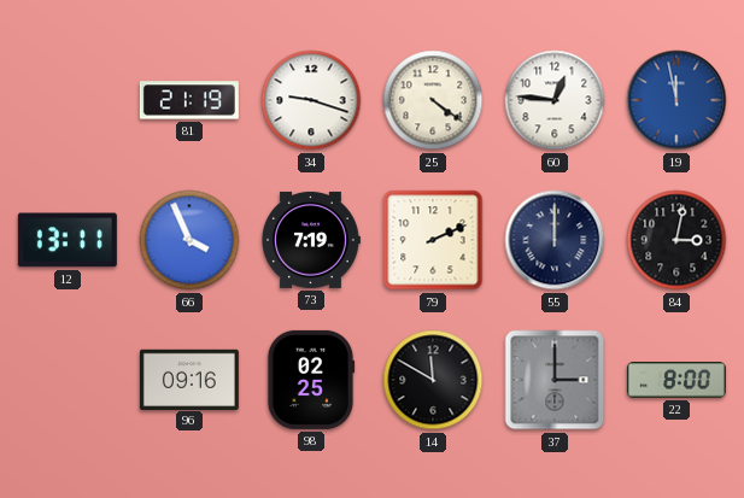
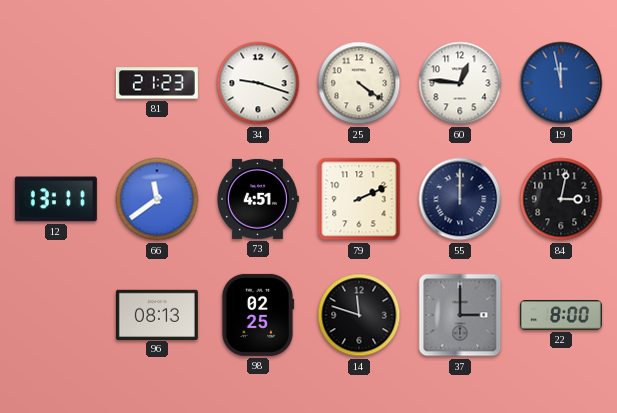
81: 21:19 -> 21:23 (157, 83)
66: 3:56 -> 11:39 (157, 199)
73: 7:19 -> 4:51 (258, 199)
96: 09:16 -> 08:13 (157, 314)
14: 11:50 -> 11:48 (359, 315)
